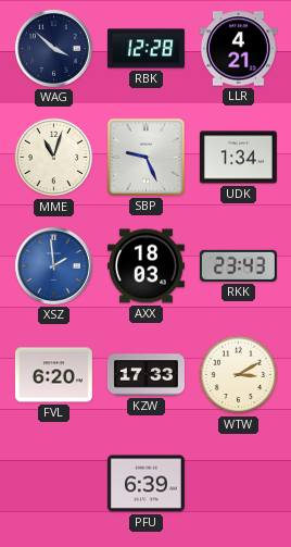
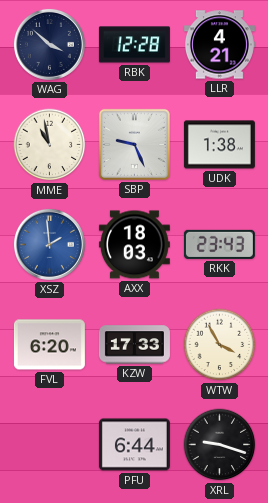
MME: 11:03 -> 10:58 (50, 145)
UDK: 1:34 -> 1:38 (219, 145)
WTW: 3:10 -> 3:55 (220, 345)
PFU: 6:39 -> 6:44 (134, 445)
XRL: none -> 9:18 (220, 445)
